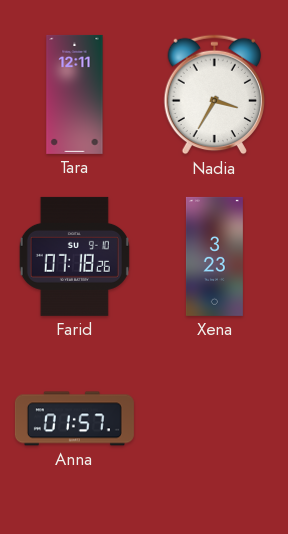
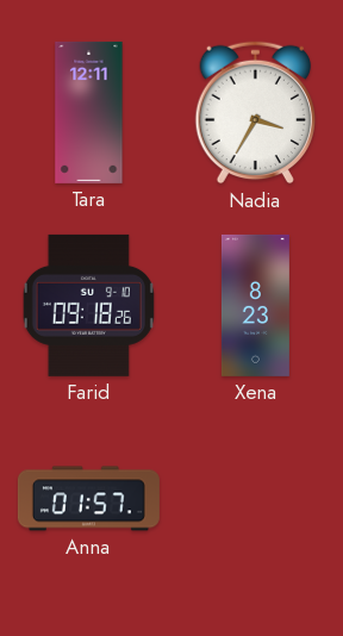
Farid: 07:18 -> 09:18 (88, 305)
Xena: 3:23 -> 8:23 (255, 305)
